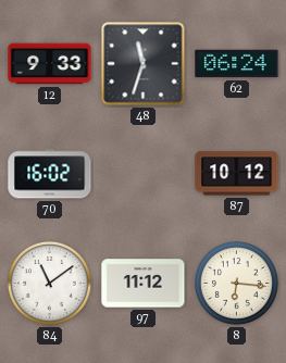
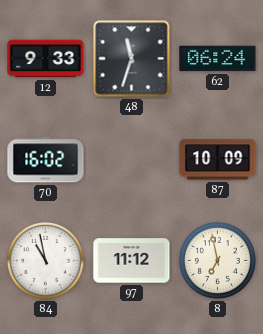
87: 10:12 -> 10:09 (218, 160)
84: 11:09 -> 10:58 (45, 260)
8: 6:16 -> 6:58 (217, 260)
